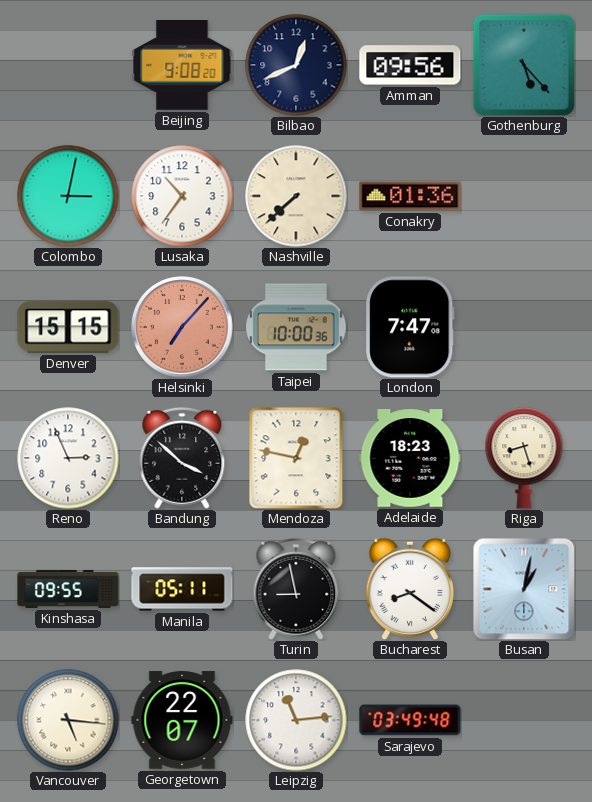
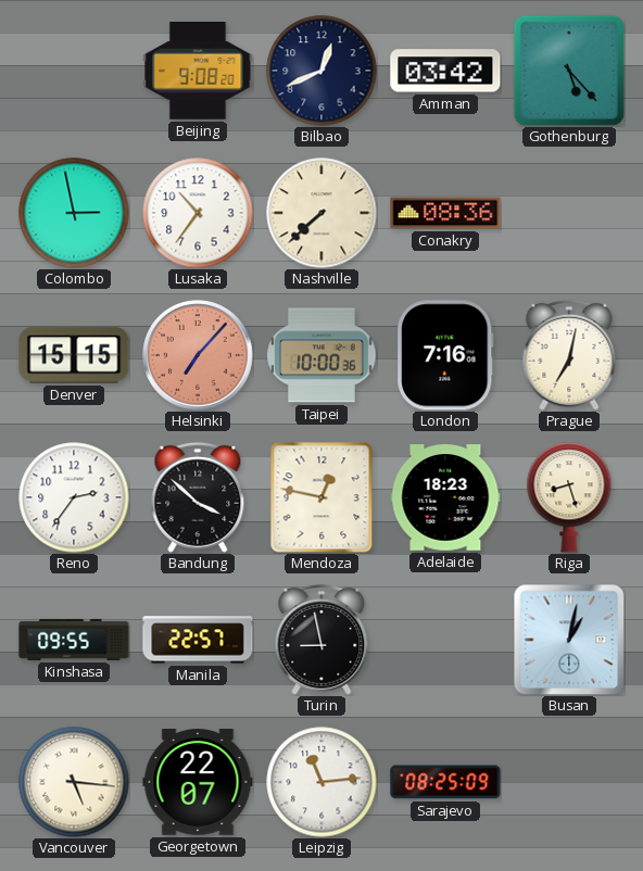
Amman: 09:56 -> 03:42 (445, 71)
Colombo: 3:02 -> 2:58 (74, 213)
Conakry: 01:36 -> 08:36 (445, 213)
London: 7:47 -> 7:16 (445, 355)
Prague: none -> 7:02 (569, 355)
Reno: 2:56 -> 2:36 (74, 497)
Manila: 05:11 -> 22:57 (198, 640)
Bucharest: 8:21 -> none (409, 589)
Sarajevo: 03:49 -> 08:25 (445, 782)
